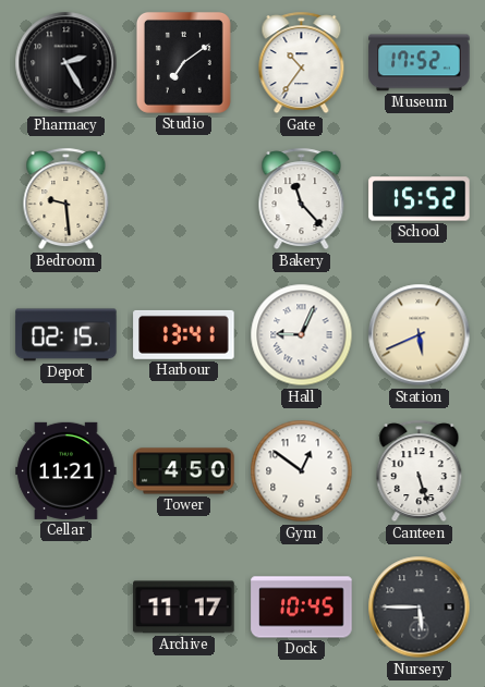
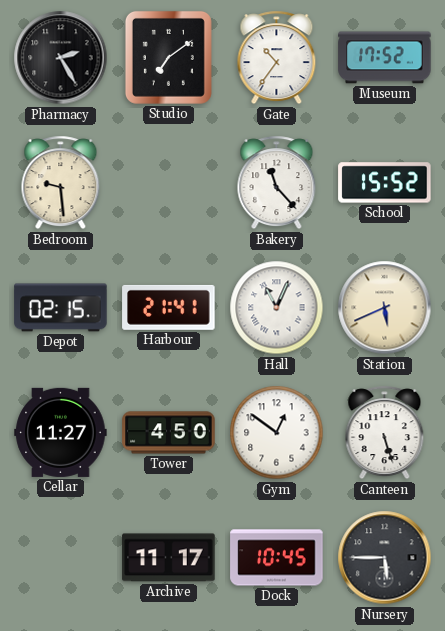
Harbour: 13:41 -> 21:41 (169, 307)
Hall: 9:04 -> 11:04 (277, 308)
Cellar: 11:21 -> 11:27 (61, 432)
